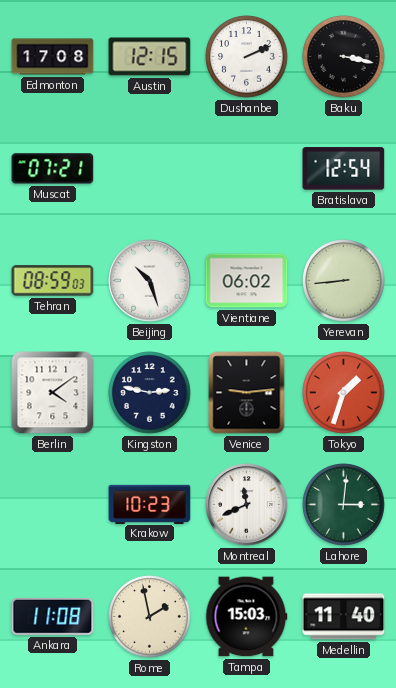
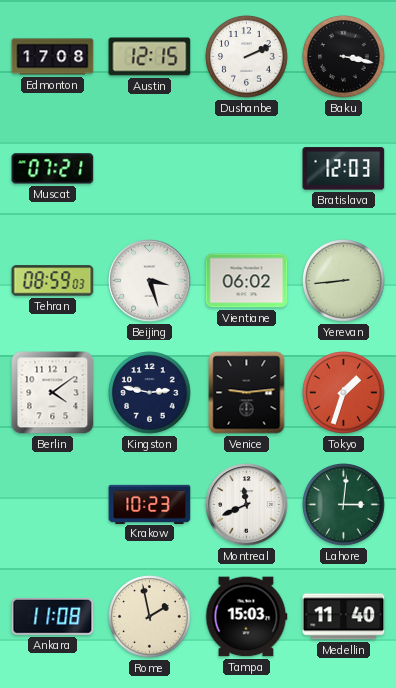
Bratislava: 12:54 -> 12:03 (344, 169)
Beijing: 10:27 -> 3:27 (150, 281)
